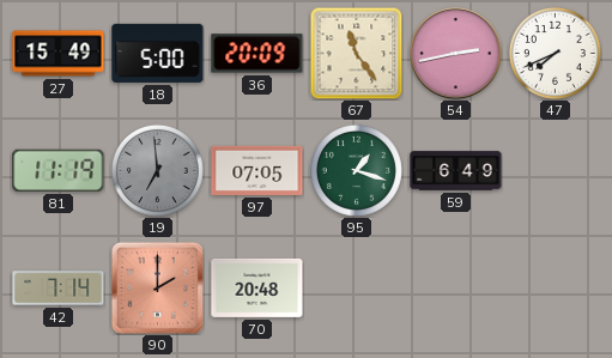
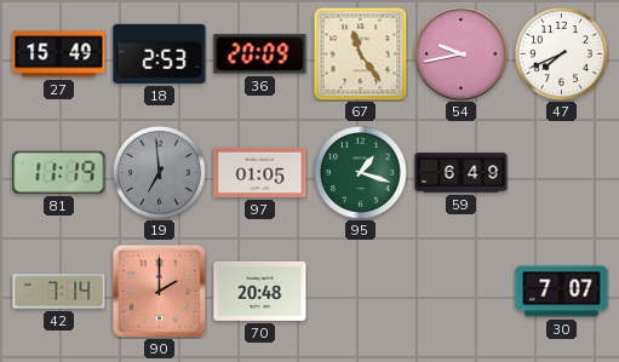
18: 5:00 -> 2:53 (160, 53)
54: 2:43 -> 9:43 (462, 54)
97: 07:05 -> 01:05 (260, 172)
30: none -> 7:07 (562, 292)
